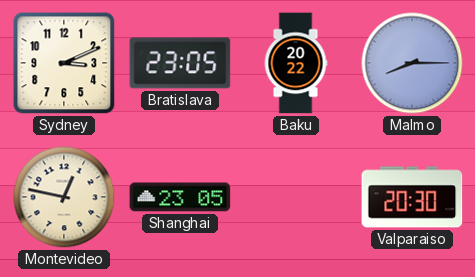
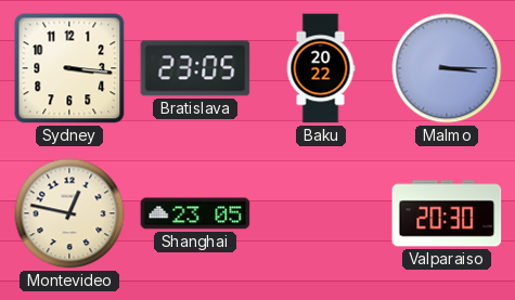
Sydney: 3:11 -> 3:16 (69, 68)
Malmo: 8:15 -> 3:15 (447, 68)
